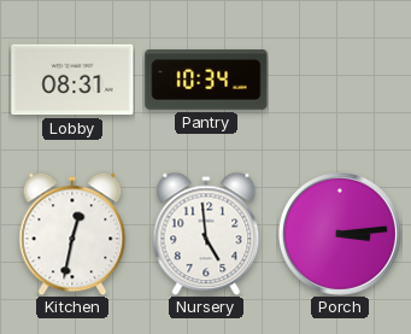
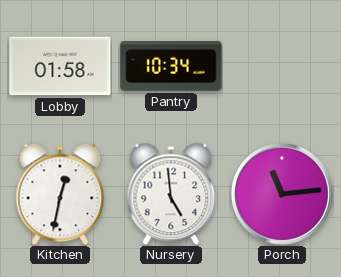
Lobby: 08:31 -> 01:58 (60, 66)
Porch: 3:14 -> 11:14 (282, 194)
